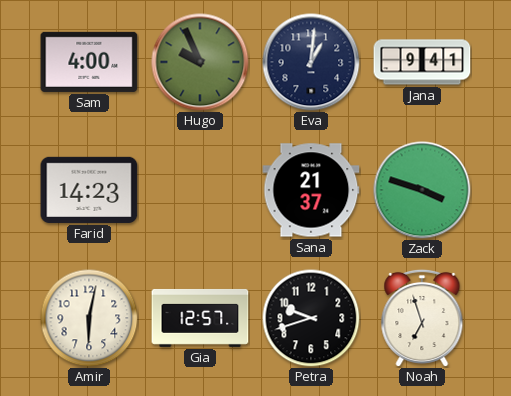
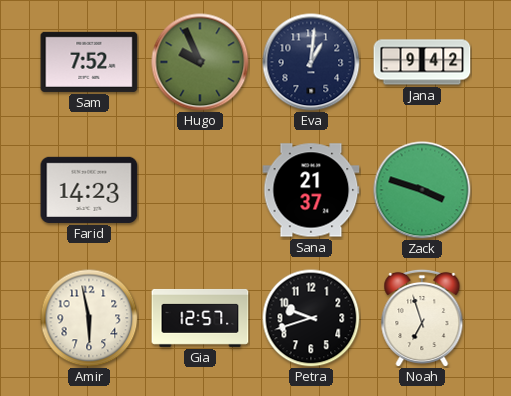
Sam: 4:00 -> 7:52 (89, 62)
Jana: 9:41 -> 9:42 (422, 62)
Amir: 6:02 -> 5:58 (89, 318)
